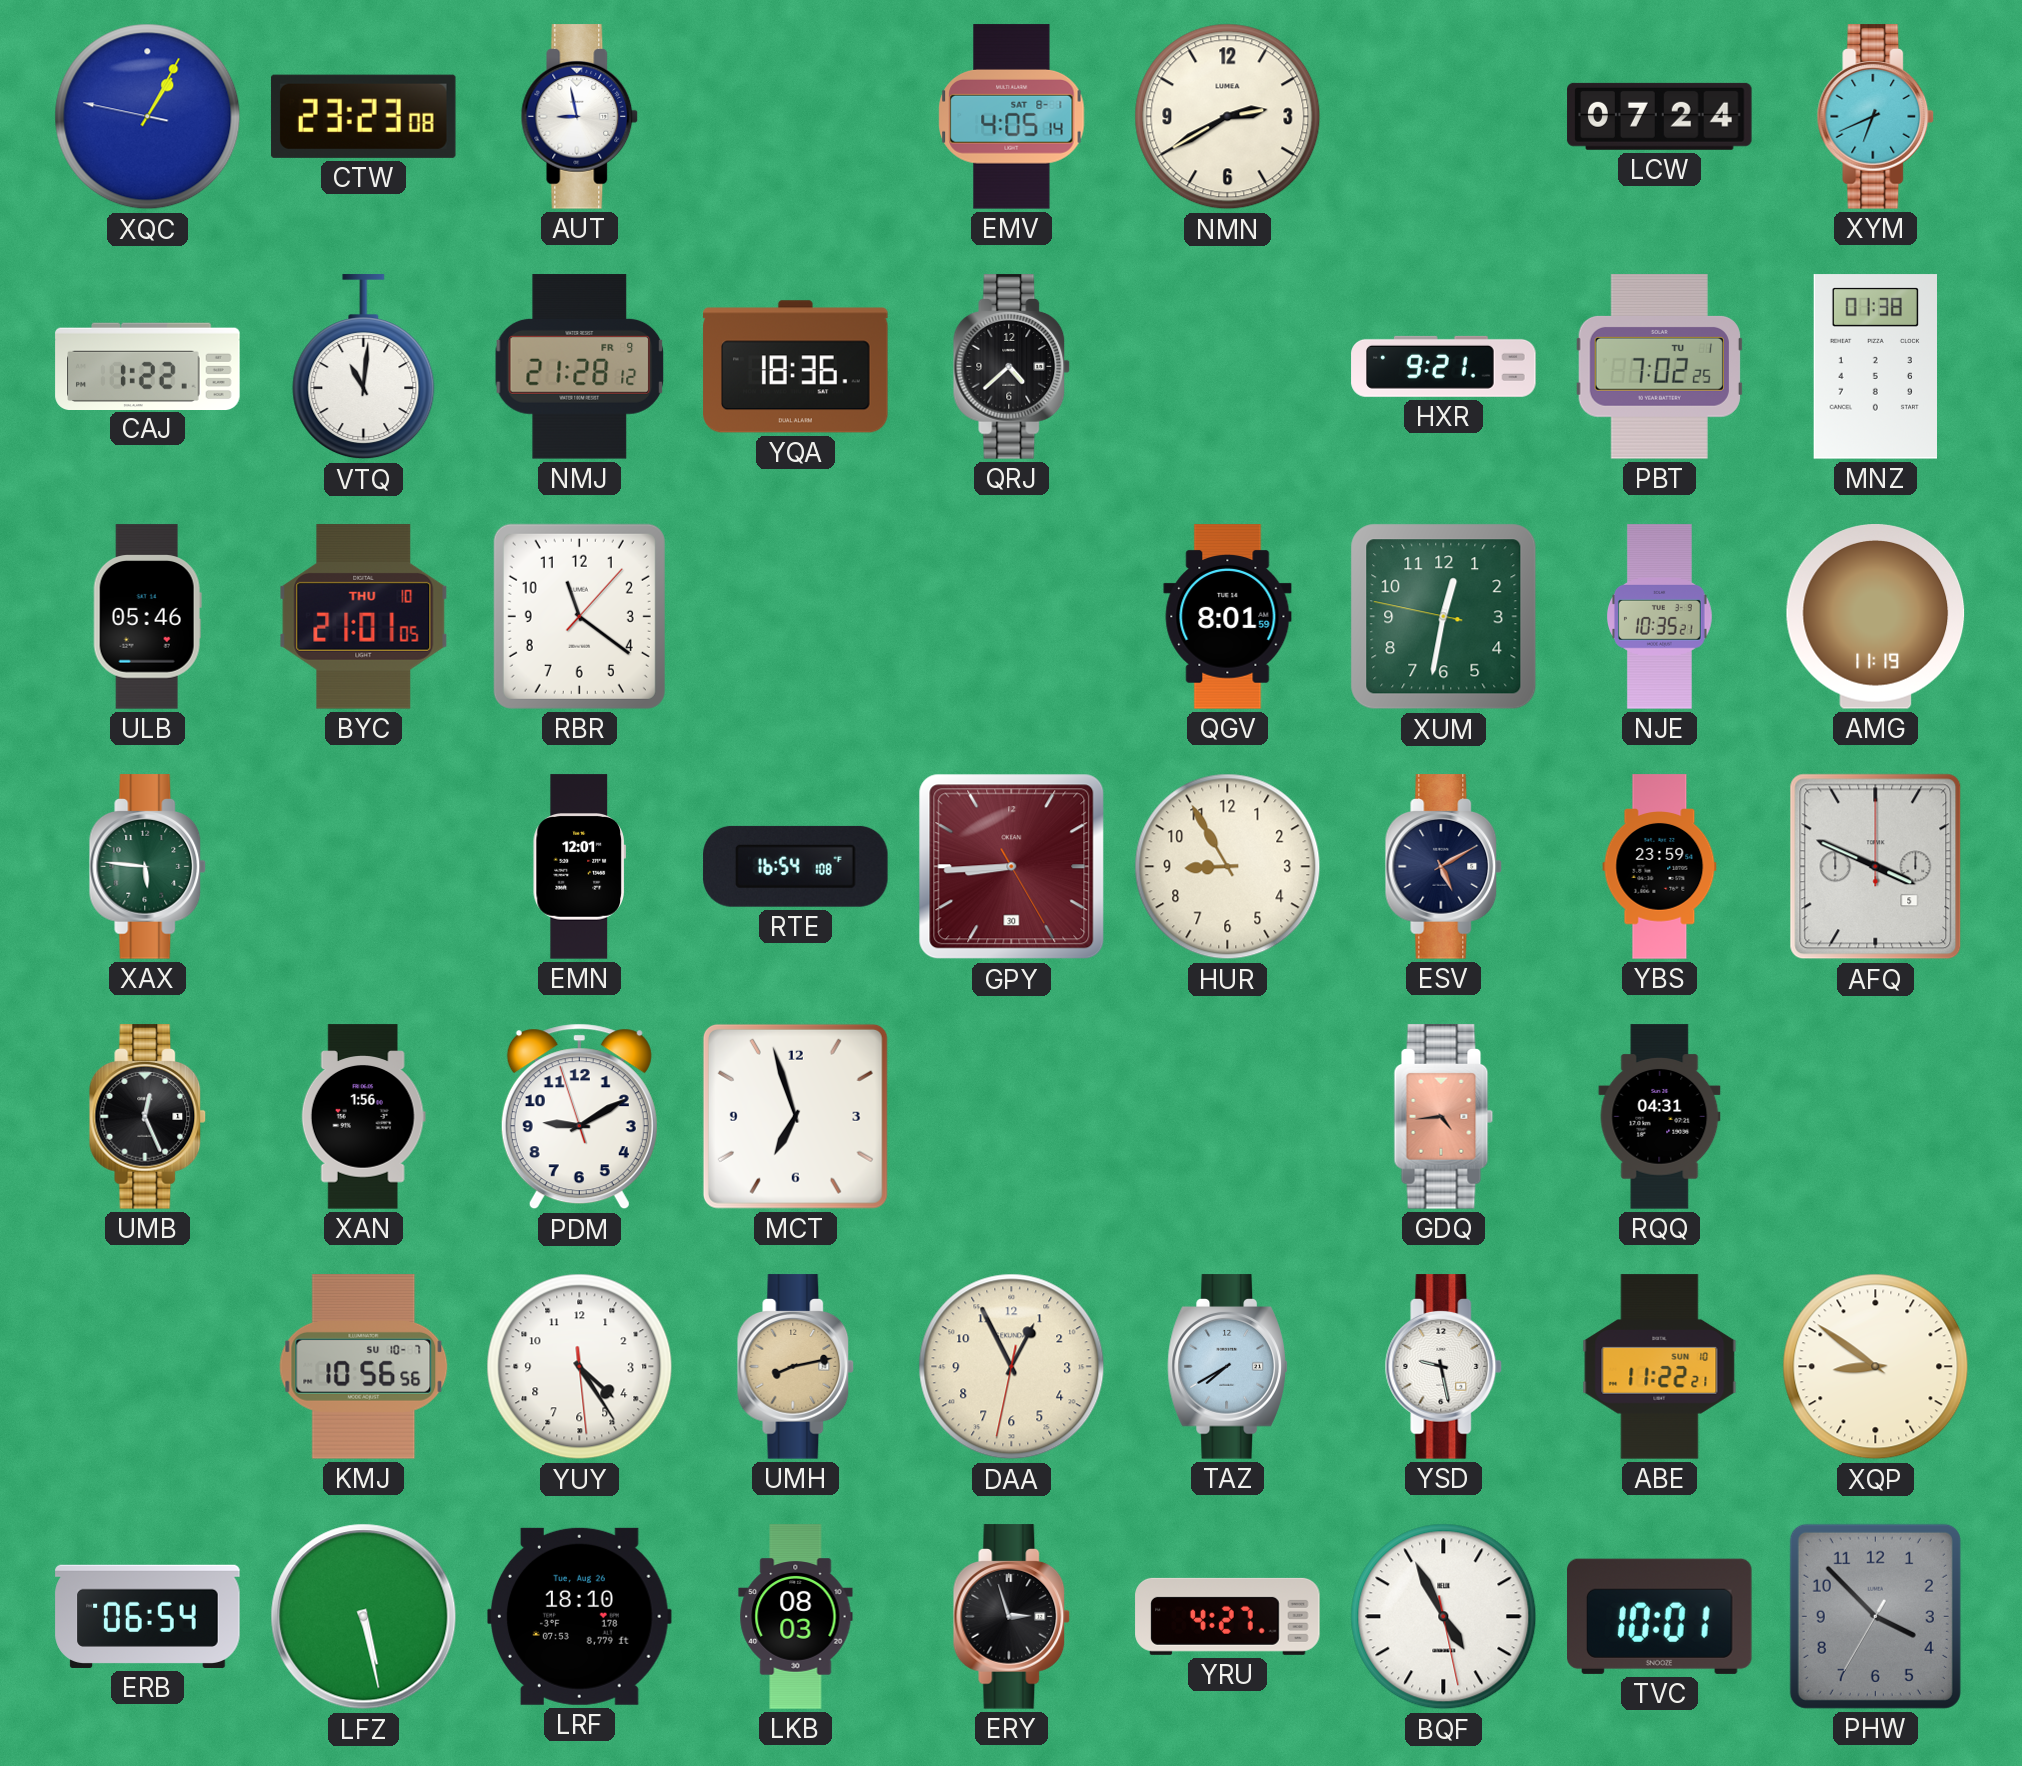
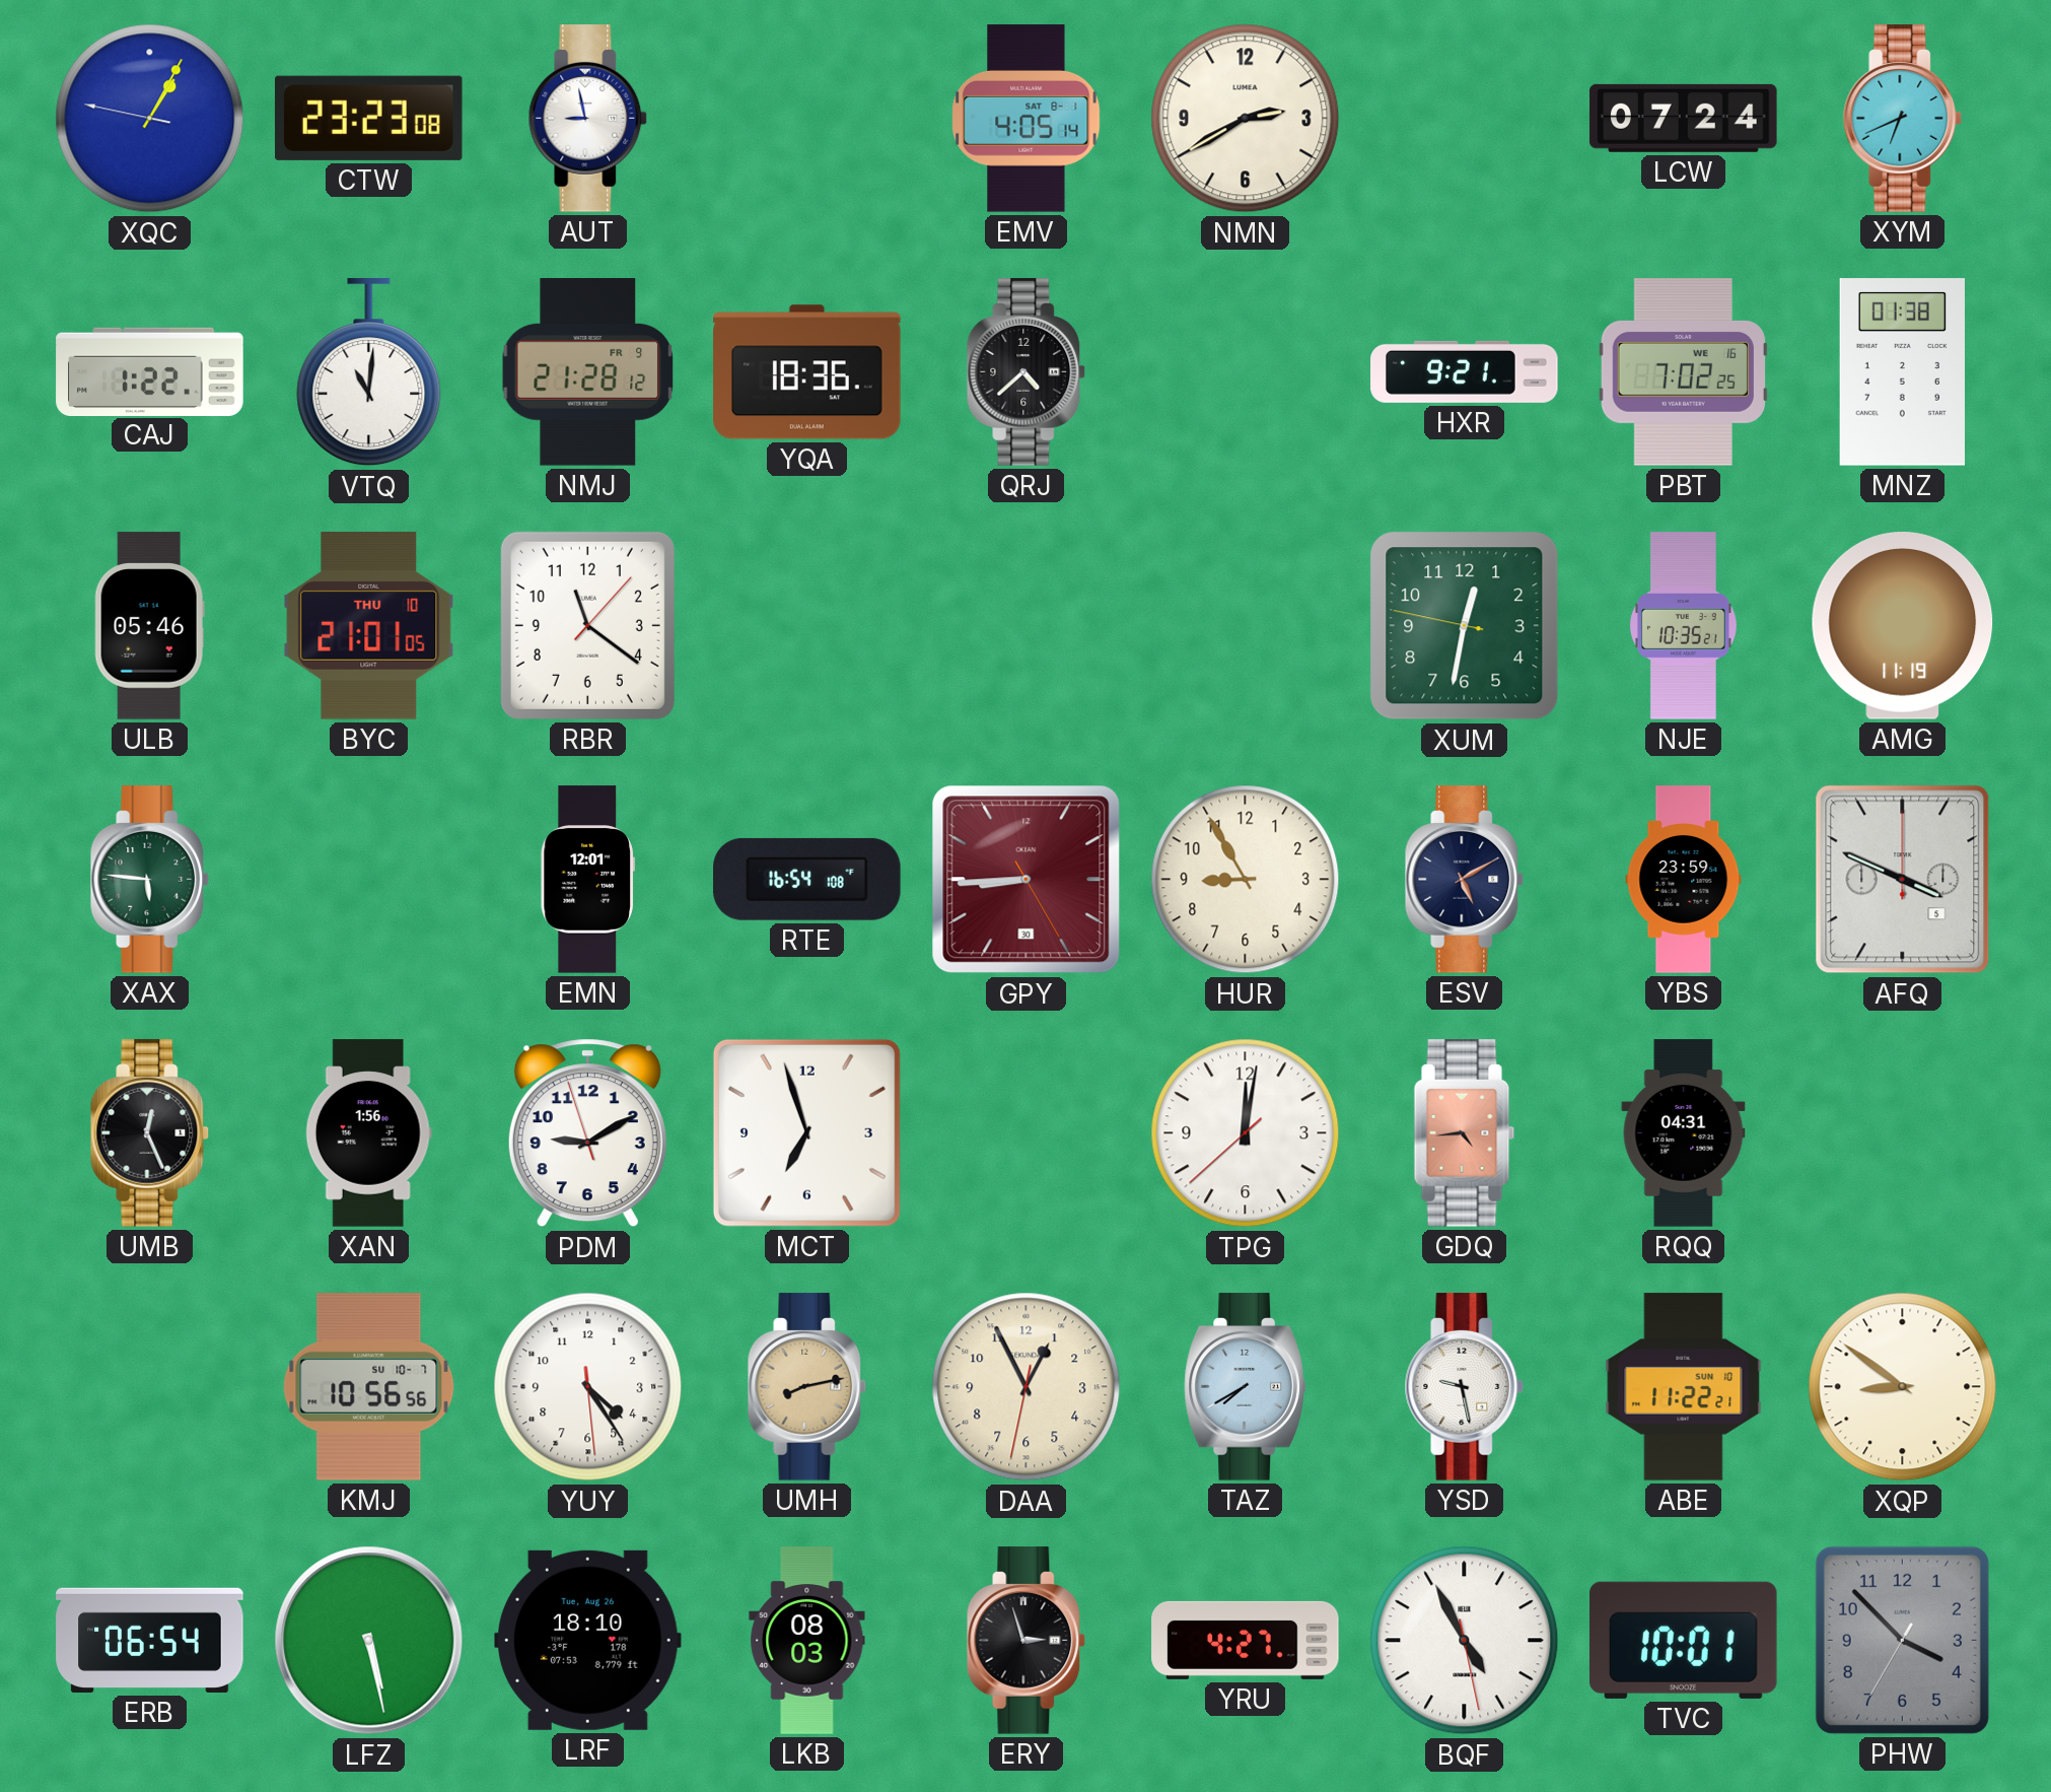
PBT date: TU 1 -> WE 16 (1683, 372)
QGV: 8:01 -> none (1228, 617)
TPG: none -> 12:01 (1246, 1133)
